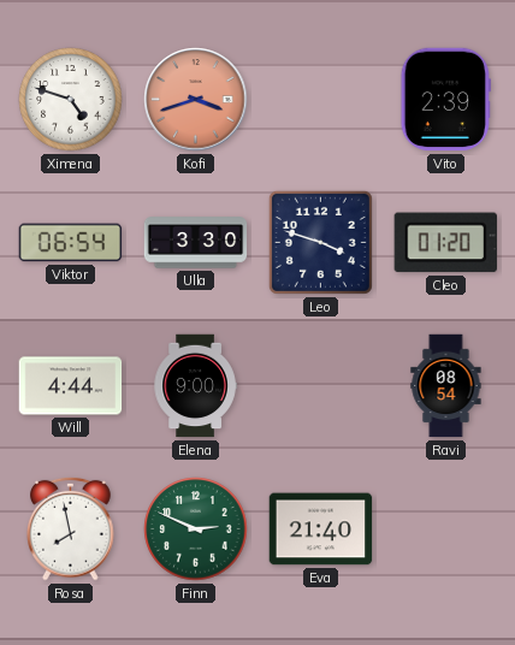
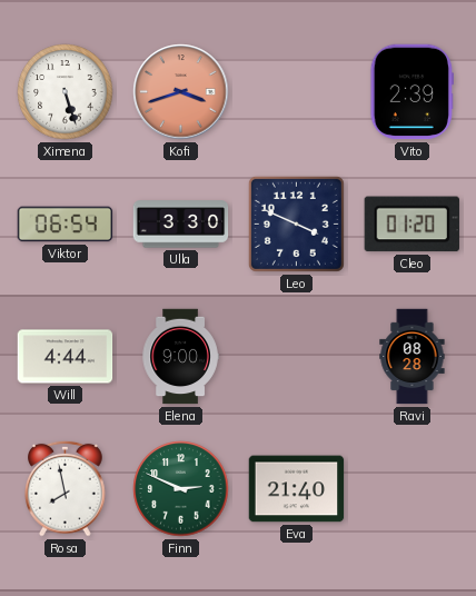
Ximena: 4:48 -> 5:27 (66, 92)
Leo: 3:48 -> 3:49 (296, 223)
Ravi: 08:54 -> 08:28 (413, 357)
